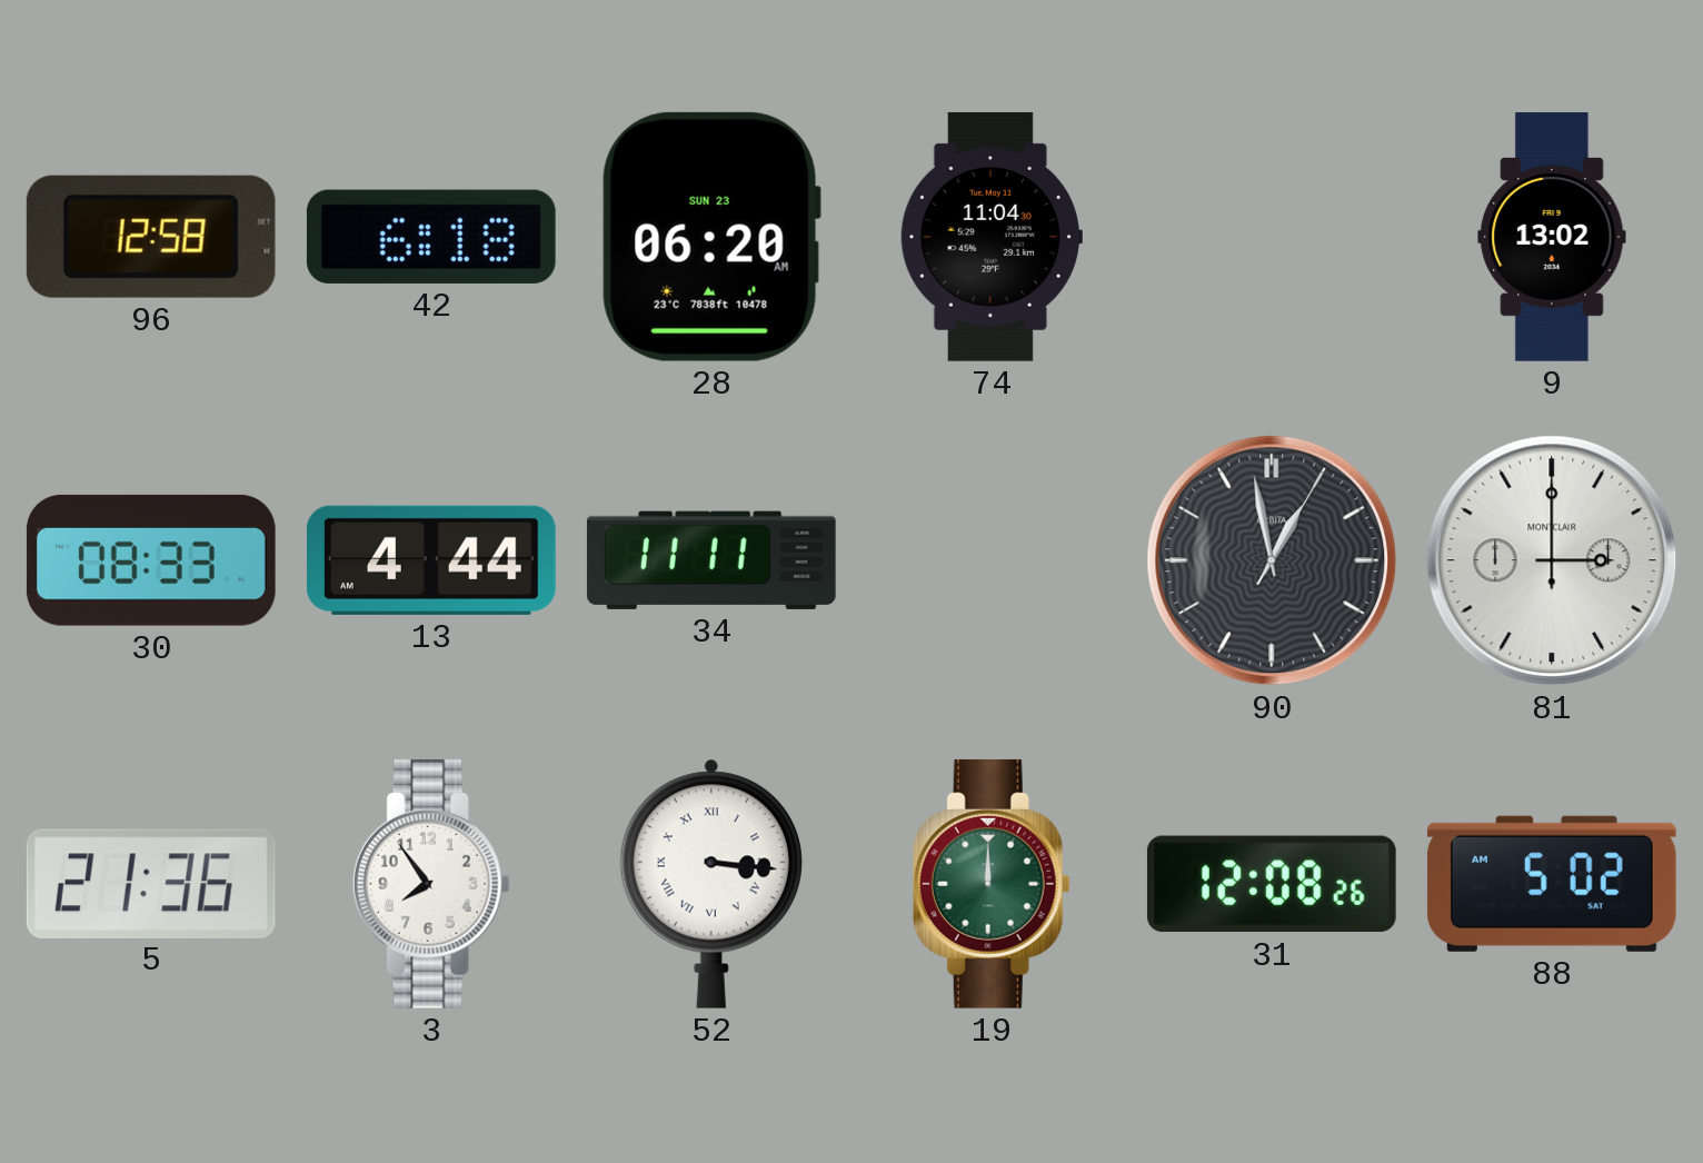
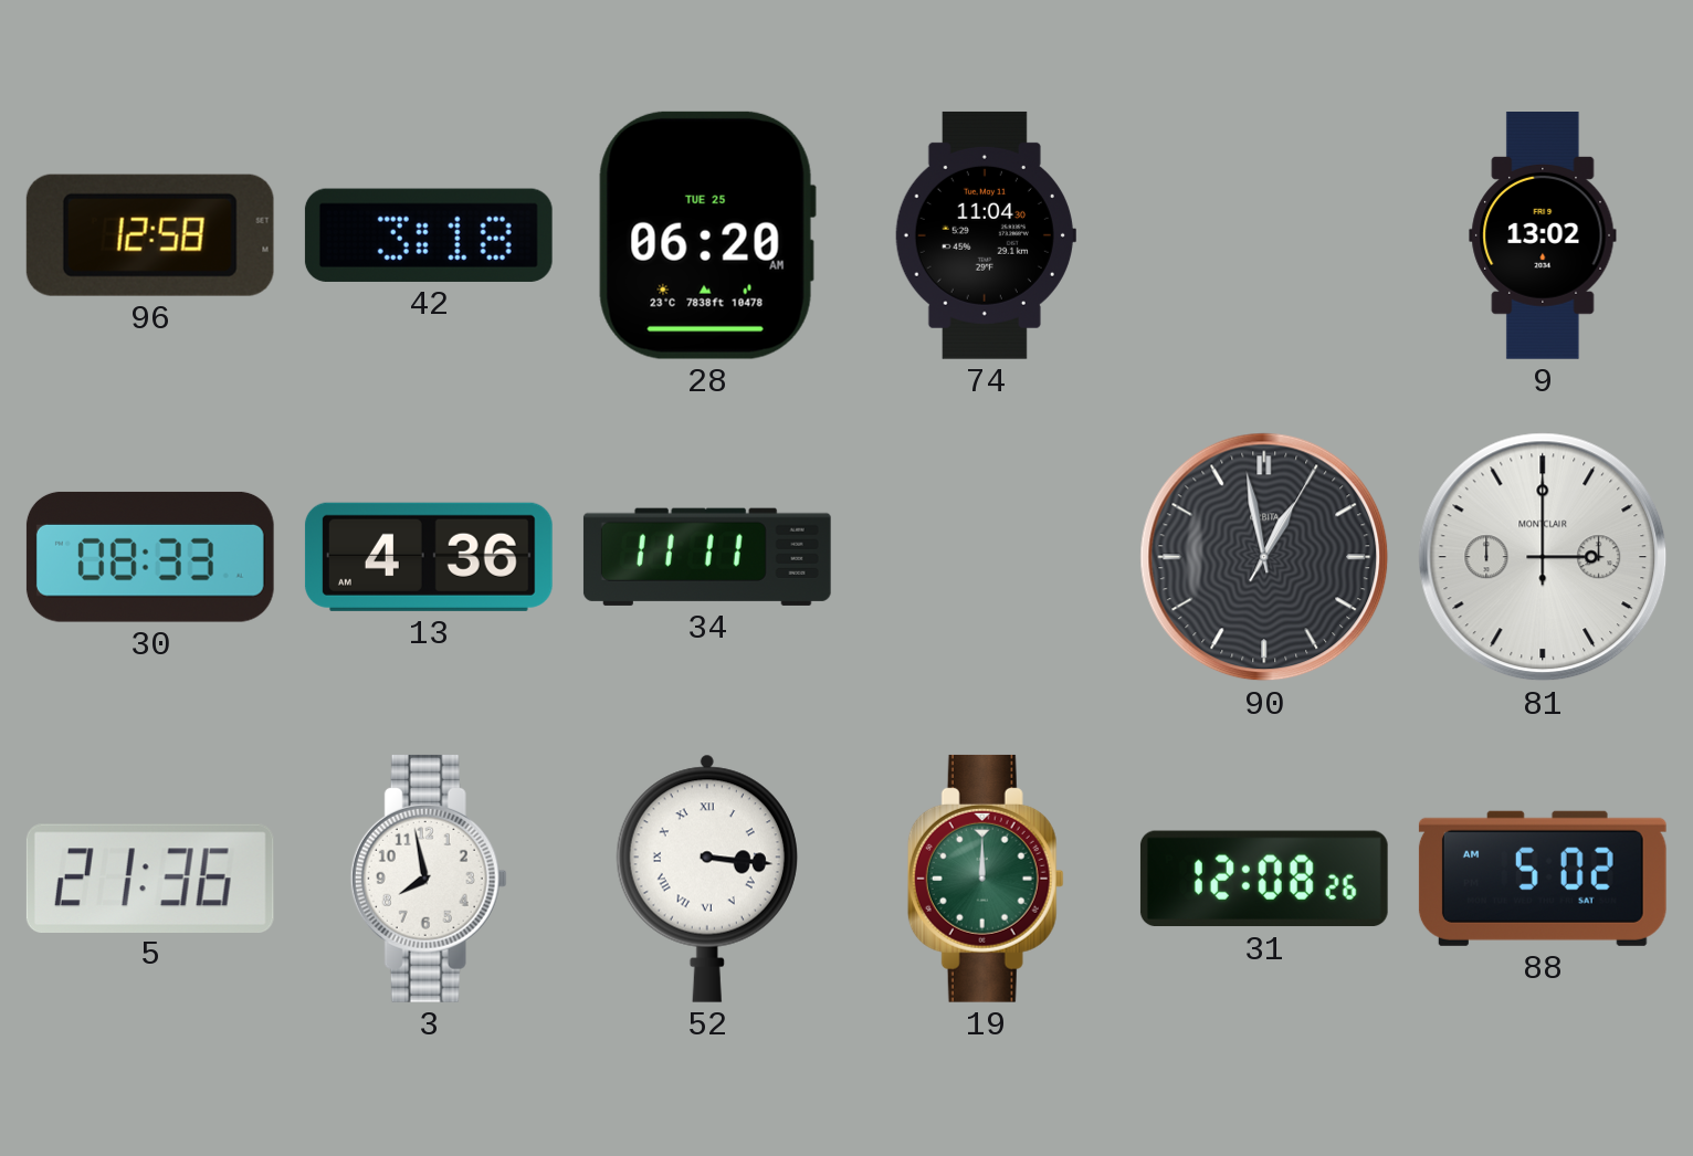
42: 6:18 -> 3:18 (429, 235)
28 date: SUN 23 -> TUE 25 (707, 235)
13: 4:44 -> 4:36 (429, 557)
3: 7:54 -> 7:58 (429, 879)
